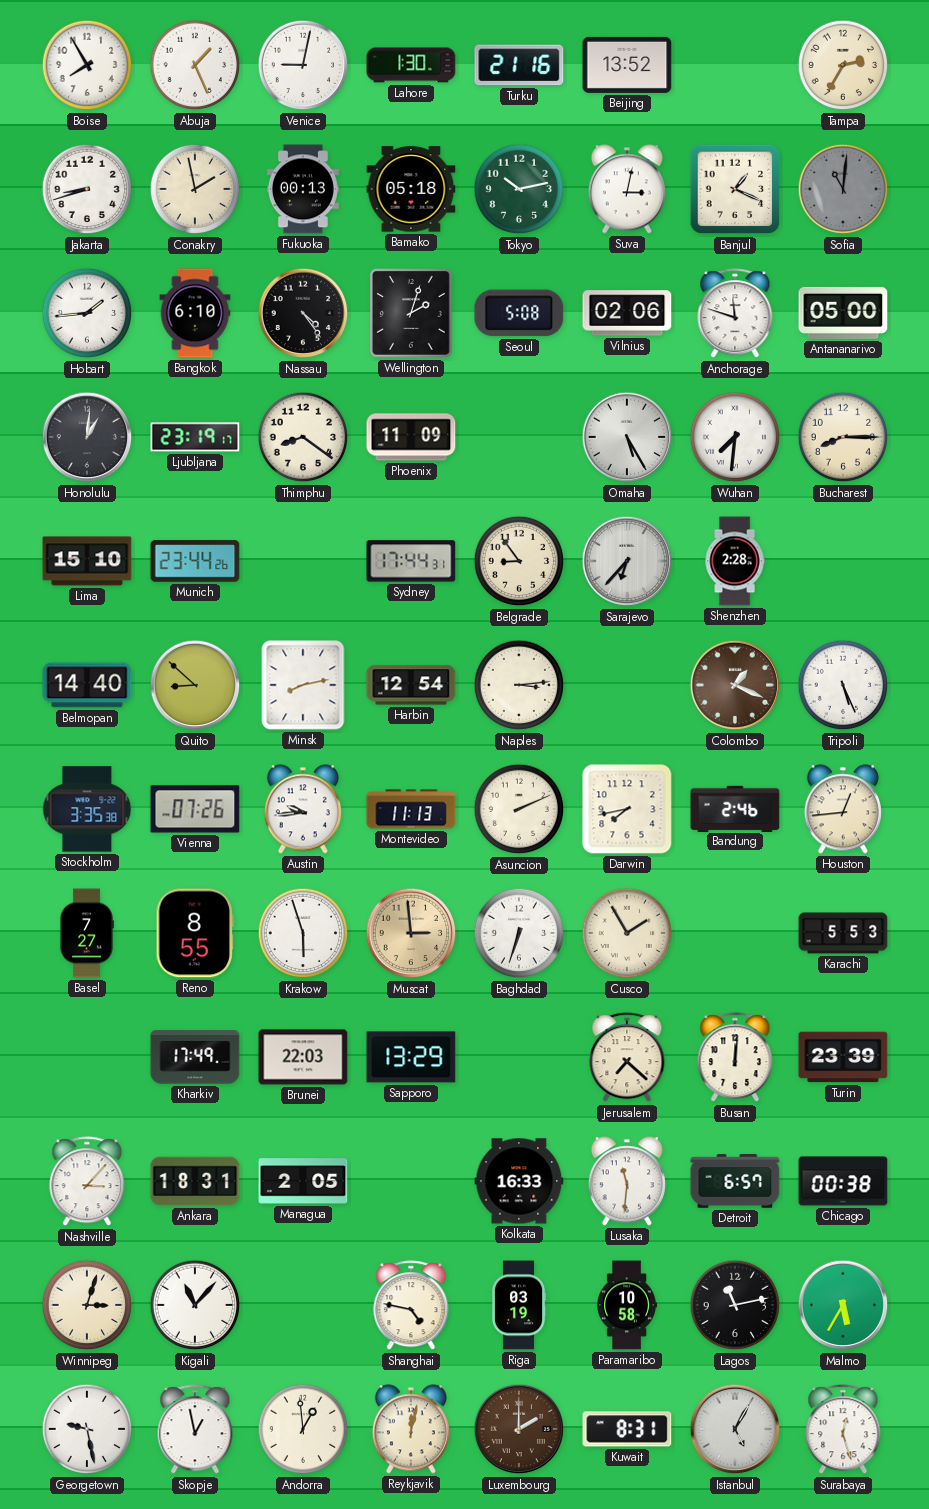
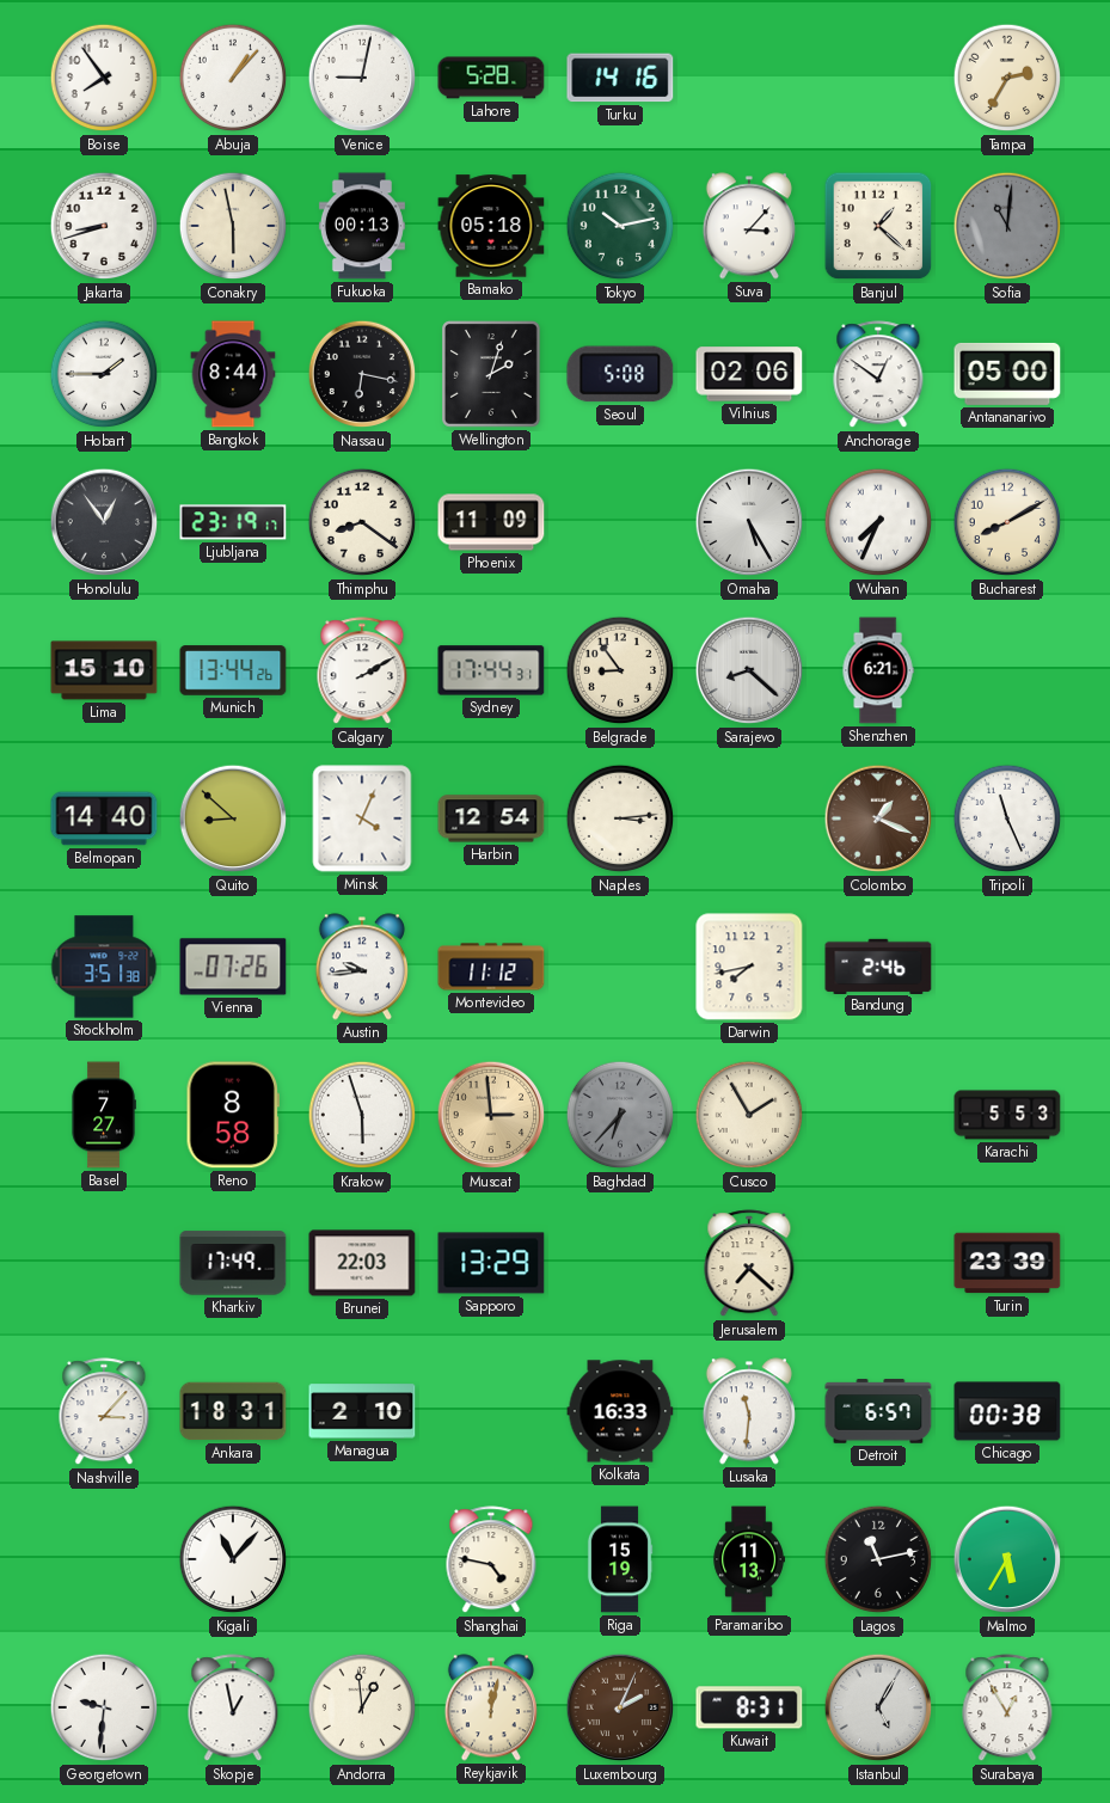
Boise: 7:55 -> 7:54 (104, 78)
Abuja: 1:26 -> 1:07 (233, 78)
Lahore: 1:30 -> 5:28 (491, 78)
Turku: 21:16 -> 14:16 (620, 78)
Beijing: 13:52 -> none (627, 65)
Conakry: 1:58 -> 5:58 (233, 226)
Suva: 3:02 -> 3:07 (749, 226)
Banjul: 1:19 -> 1:22 (878, 226)
Hobart: 1:44 -> 1:45 (104, 374)
Bangkok: 6:10 -> 8:44 (233, 374)
Nassau: 4:24 -> 6:17 (362, 374)
Anchorage: 11:48 -> 12:51 (878, 375)
Honolulu: 1:01 -> 12:54 (104, 522)
Wuhan: 7:31 -> 7:34 (878, 522)
Bucharest: 8:15 -> 8:10 (1007, 522)
Munich: 23:44 -> 13:44 (233, 670)
Calgary: none -> 2:10 (362, 671)
Sarajevo: 6:37 -> 8:22 (749, 670)
Shenzhen: 2:28 -> 6:21 (878, 670)
Minsk: 8:13 -> 4:04 (362, 818)
Tripoli: 5:26 -> 11:26 (1007, 818)
Stockholm: 3:35 -> 3:51 (104, 967)
Montevideo: 11:13 -> 11:12 (491, 967)
Asuncion: 2:11 -> none (519, 809)
Houston: 12:44 -> none (843, 809)
Reno: 8:55 -> 8:58 (233, 1115)
Baghdad: 6:33 -> 6:37 (620, 1115)
Baghdad dial: white -> grey (620, 1115)
Busan: 12:01 -> none (735, 1058)
Managua: 2:05 -> 2:10 (362, 1411)
Winnipeg: 3:03 -> none (87, 1305)
Riga: 03:19 -> 15:19 (620, 1559)
Paramaribo: 10:58 -> 11:13 (749, 1559)
Georgetown: 9:28 -> 9:31 (104, 1707)
Luxembourg: 2:00 -> 2:04 (620, 1707)
Surabaya: 12:27 -> 12:55 (1007, 1709)
